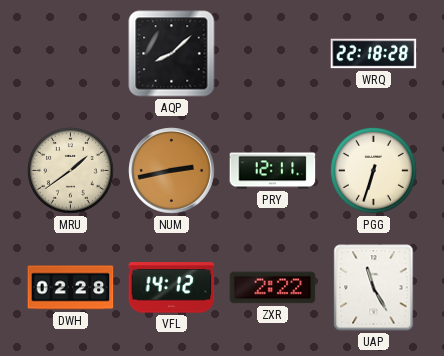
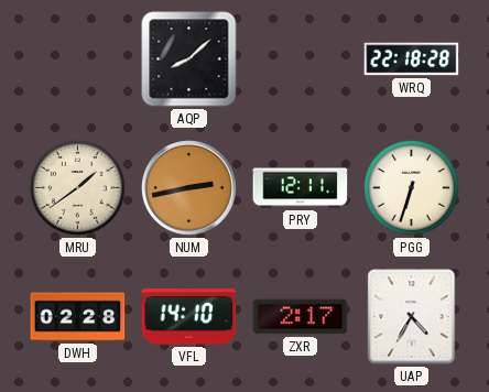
VFL: 14:12 -> 14:10 (189, 317)
ZXR: 2:22 -> 2:17 (301, 317)
UAP: 11:25 -> 4:35 (412, 317)
